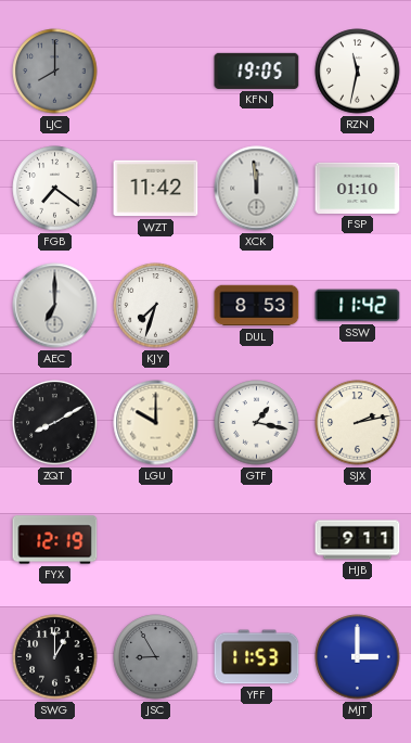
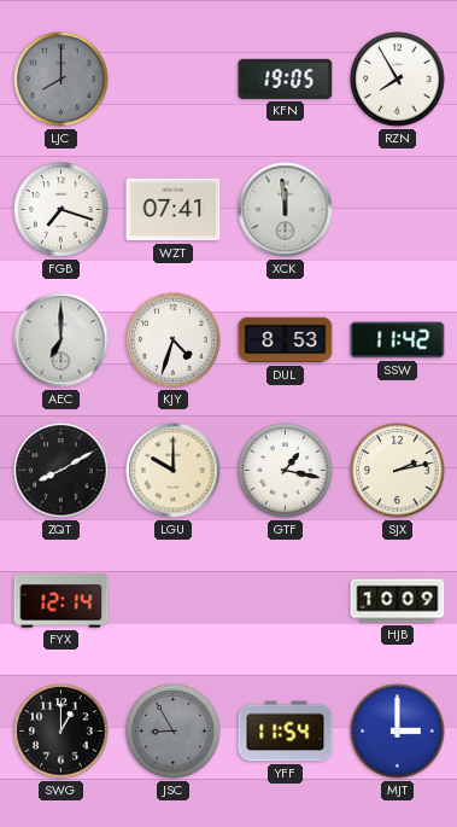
RZN: 11:32 -> 7:55 (398, 80)
FGB: 7:21 -> 7:18 (61, 210)
WZT: 11:42 -> 07:41 (174, 210)
FSP: 01:10 -> none (358, 188)
KJY: 7:33 -> 4:33 (174, 340)
FYX: 12:19 -> 12:14 (61, 601)
HJB: 9:11 -> 10:09 (398, 601)
YFF: 11:53 -> 11:54 (286, 732)
